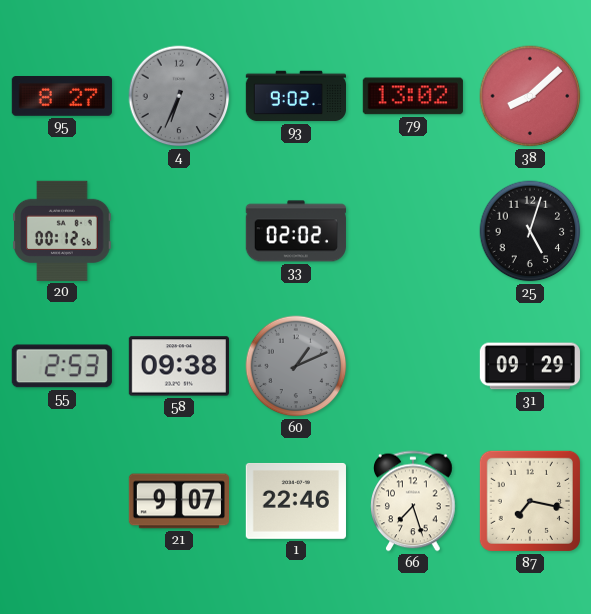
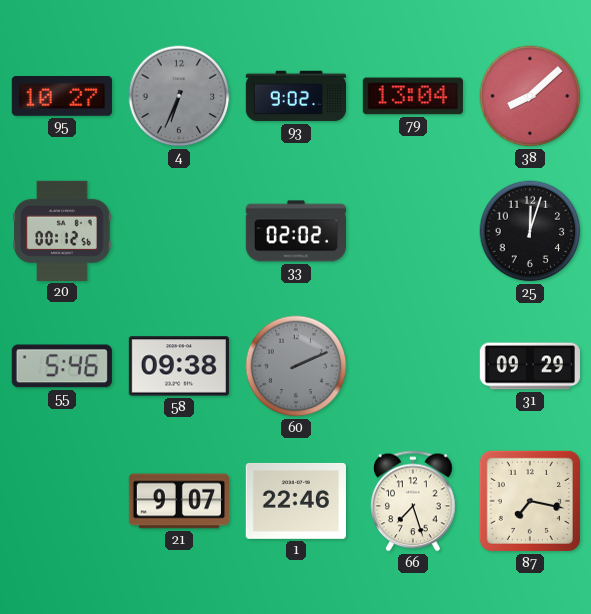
95: 8:27 -> 10:27 (62, 97)
79: 13:02 -> 13:04 (413, 96)
25: 5:03 -> 12:03 (530, 231)
55: 2:53 -> 5:46 (62, 366)
60: 1:11 -> 2:11 (296, 366)
